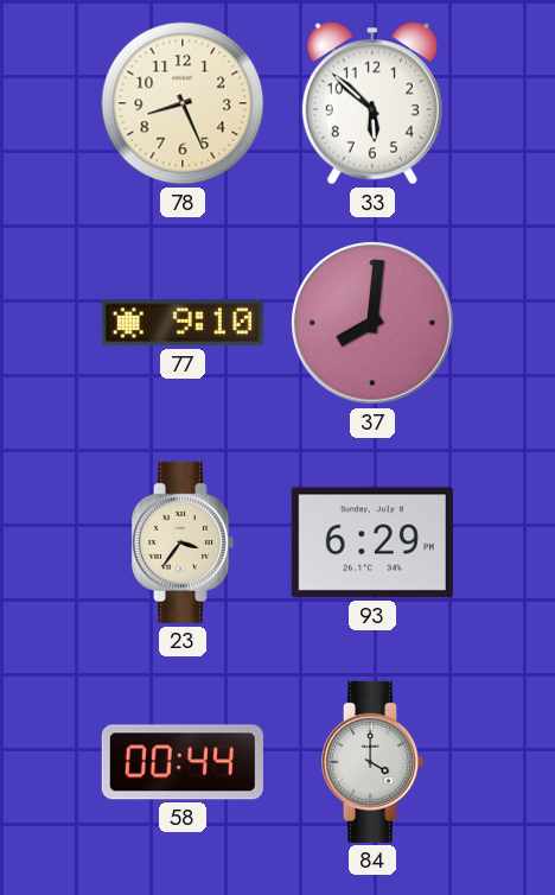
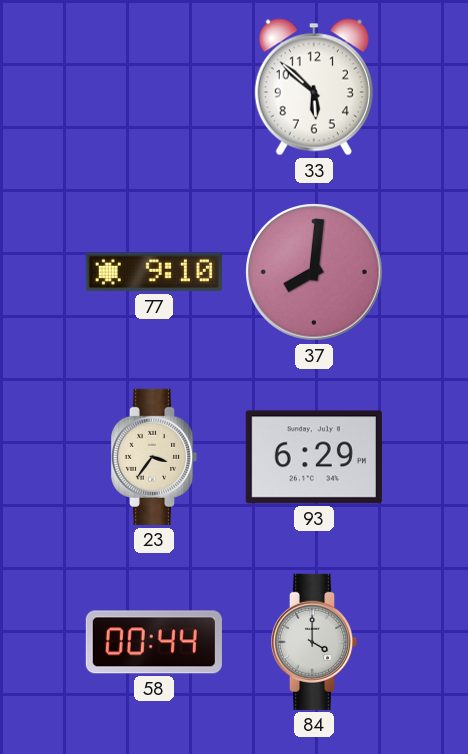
78: 8:26 -> none (183, 103)
